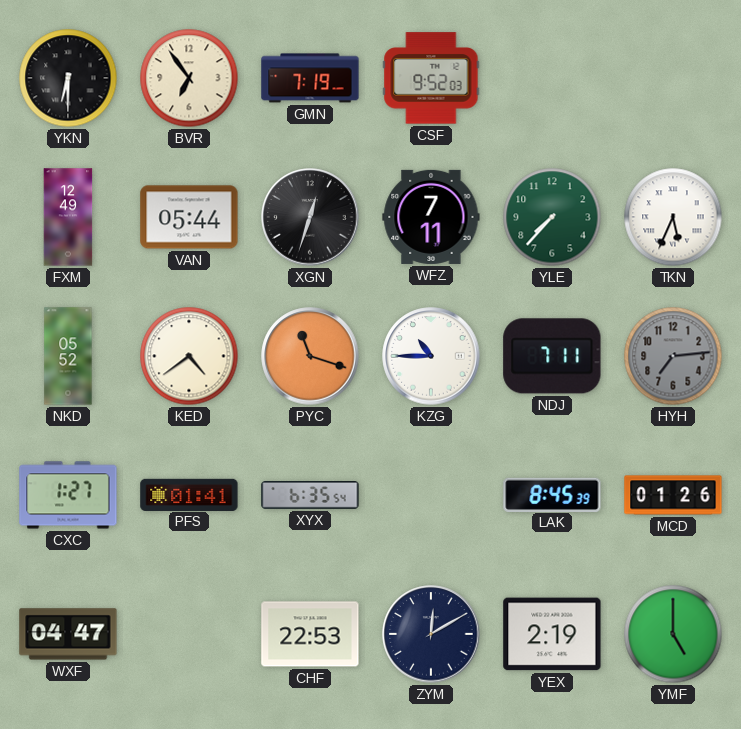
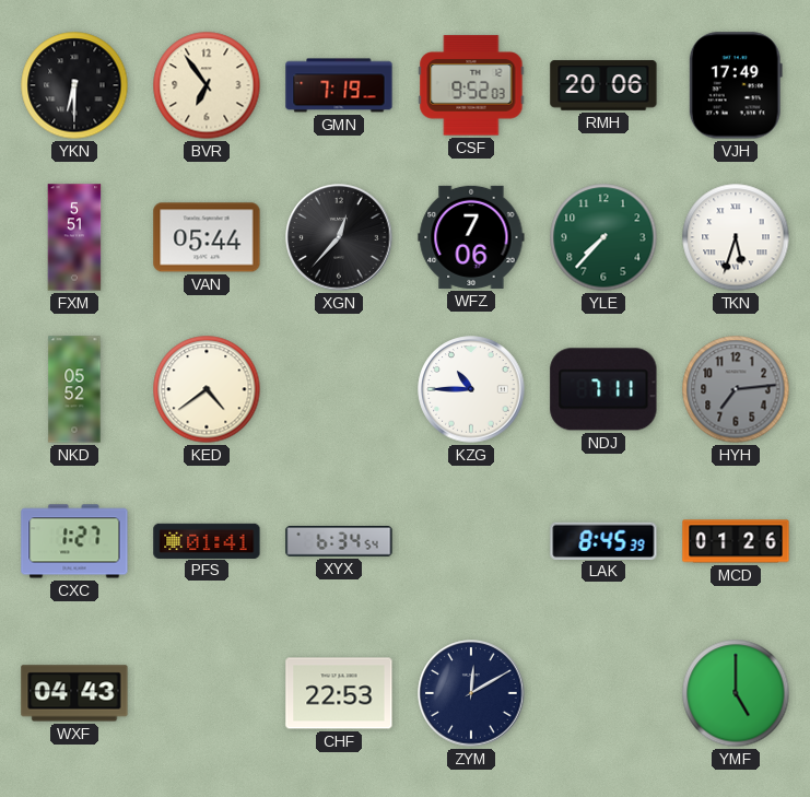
RMH: none -> 20:06 (603, 85)
VJH: none -> 17:49 (736, 85)
FXM: 12:49 -> 5:51 (74, 237)
XGN: 12:33 -> 12:37 (339, 237)
WFZ: 7:11 -> 7:06 (471, 237)
TKN: 5:34 -> 5:33 (736, 237)
PYC: 11:18 -> none (310, 356)
XYX: 6:35 -> 6:34 (339, 542)
WXF: 04:47 -> 04:43 (74, 693)
YEX: 2:19 -> none (552, 634)
